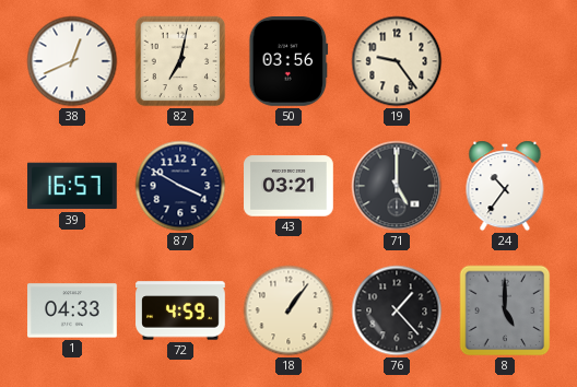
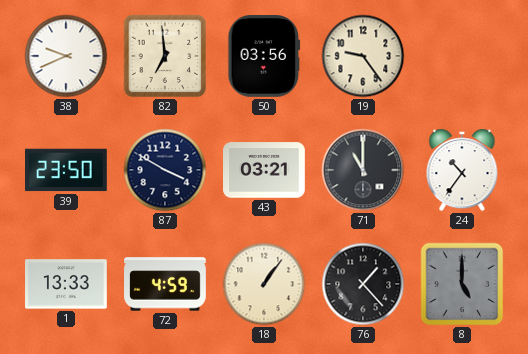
38: 12:41 -> 9:41 (66, 56)
82: 7:02 -> 6:59 (165, 56)
39: 16:57 -> 23:50 (67, 170)
71: 5:00 -> 11:00 (363, 170)
1: 04:33 -> 13:33 (67, 284)
